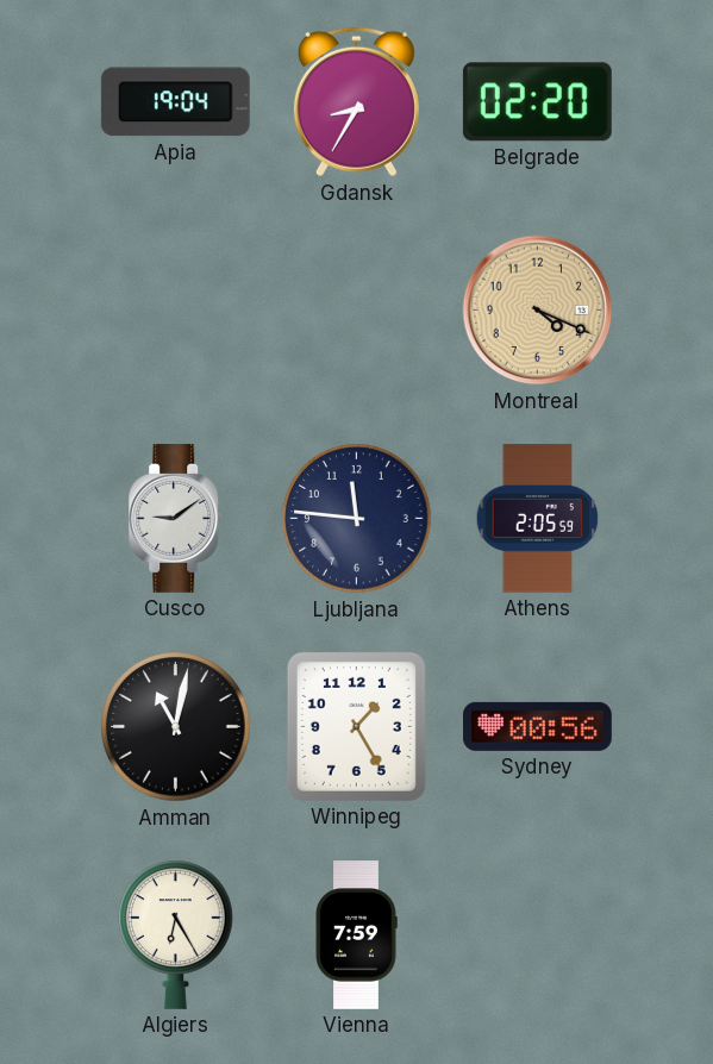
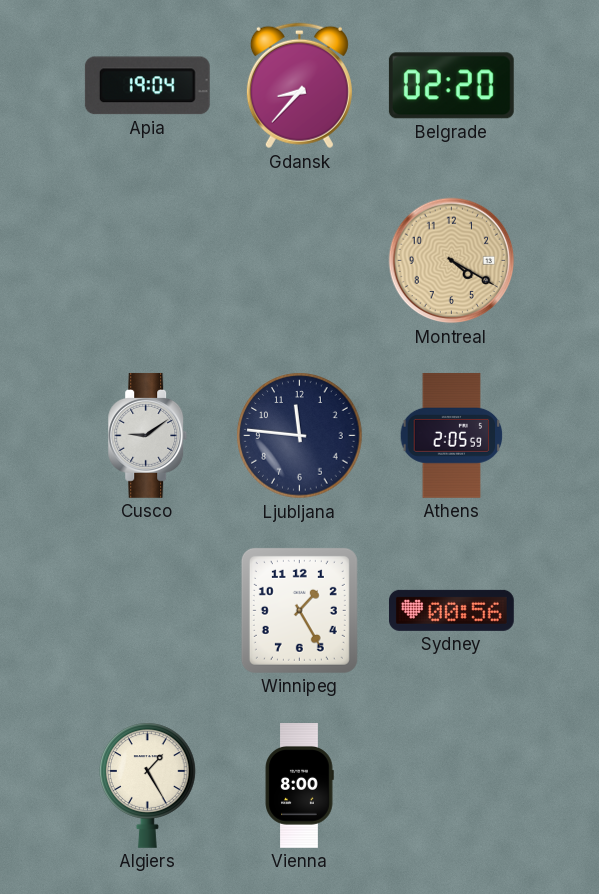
Gdansk: 8:35 -> 8:37 (299, 86)
Montreal: 4:19 -> 4:20 (452, 261)
Amman: 11:02 -> none (176, 727)
Algiers: 6:25 -> 1:25 (148, 785)
Vienna: 7:59 -> 8:00 (299, 786)
